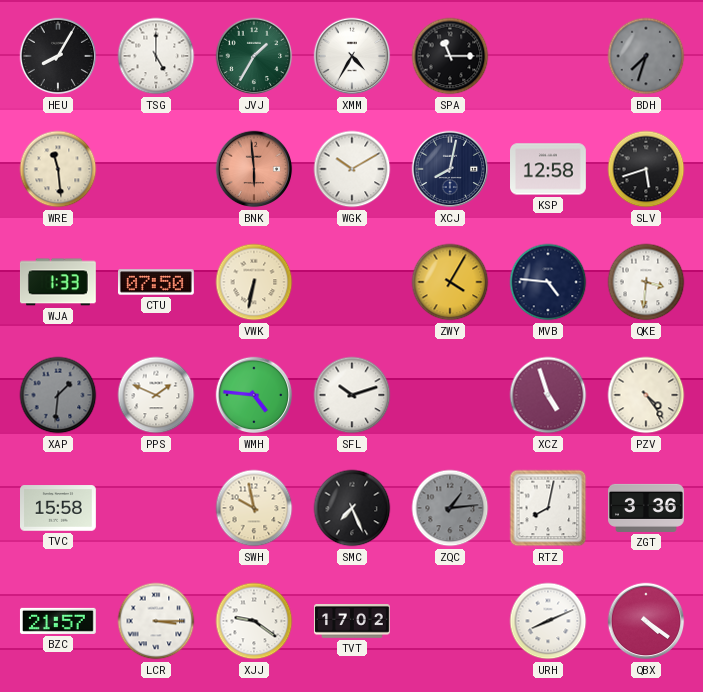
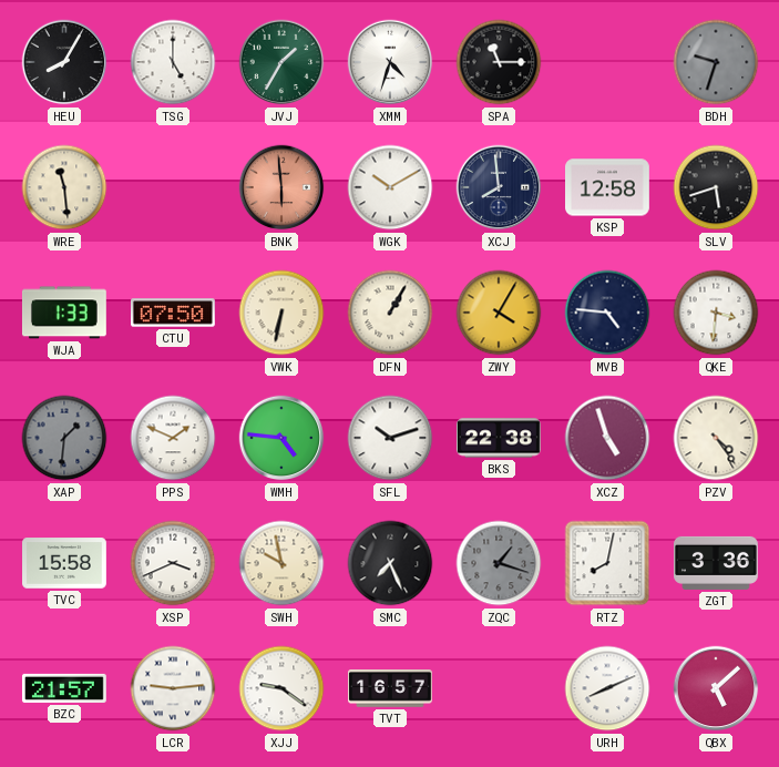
XMM: 4:35 -> 4:33 (390, 62)
BDH: 7:33 -> 9:33 (716, 62)
XCJ: 8:02 -> 7:59 (499, 187)
DFN: none -> 1:05 (390, 313)
BKS: none -> 22:38 (499, 438)
XSP: none -> 3:41 (173, 563)
ZQC: 1:14 -> 1:18 (499, 563)
LCR: 3:15 -> 9:14 (173, 688)
TVT: 17:02 -> 16:57 (391, 689)
QBX: 4:21 -> 5:08 (716, 688)
